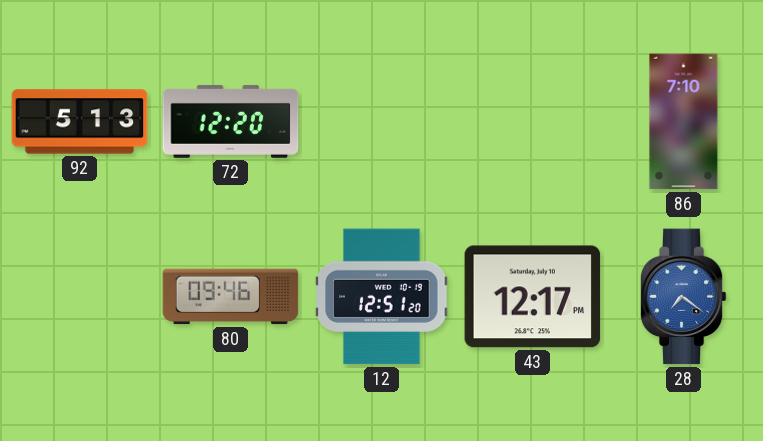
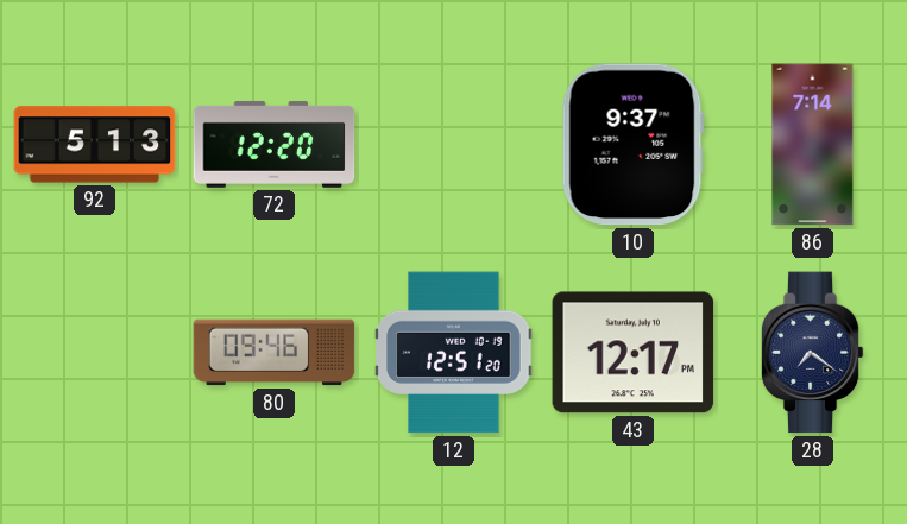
10: none -> 9:37 (632, 145)
86: 7:10 -> 7:14 (813, 145)
28 dial: blue -> navy (812, 353)
